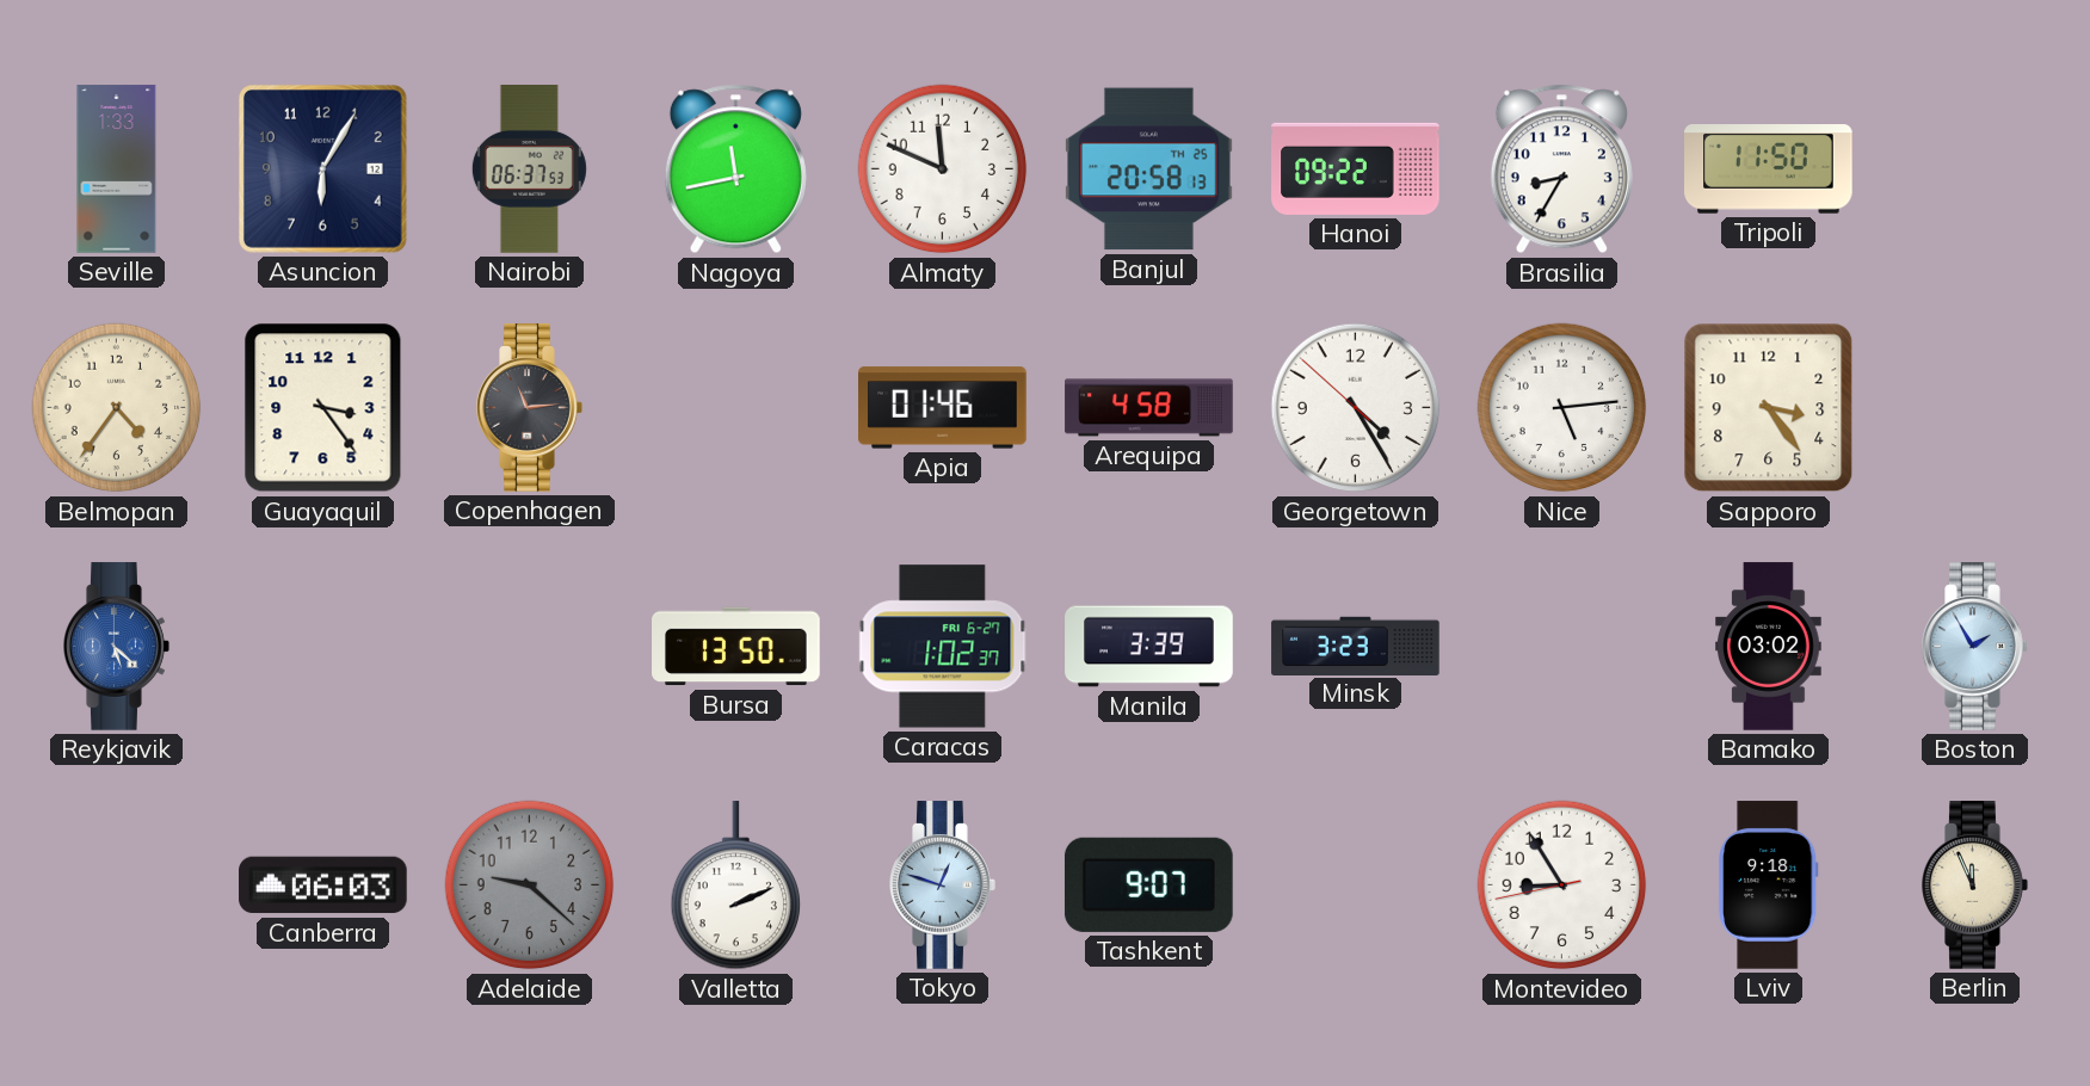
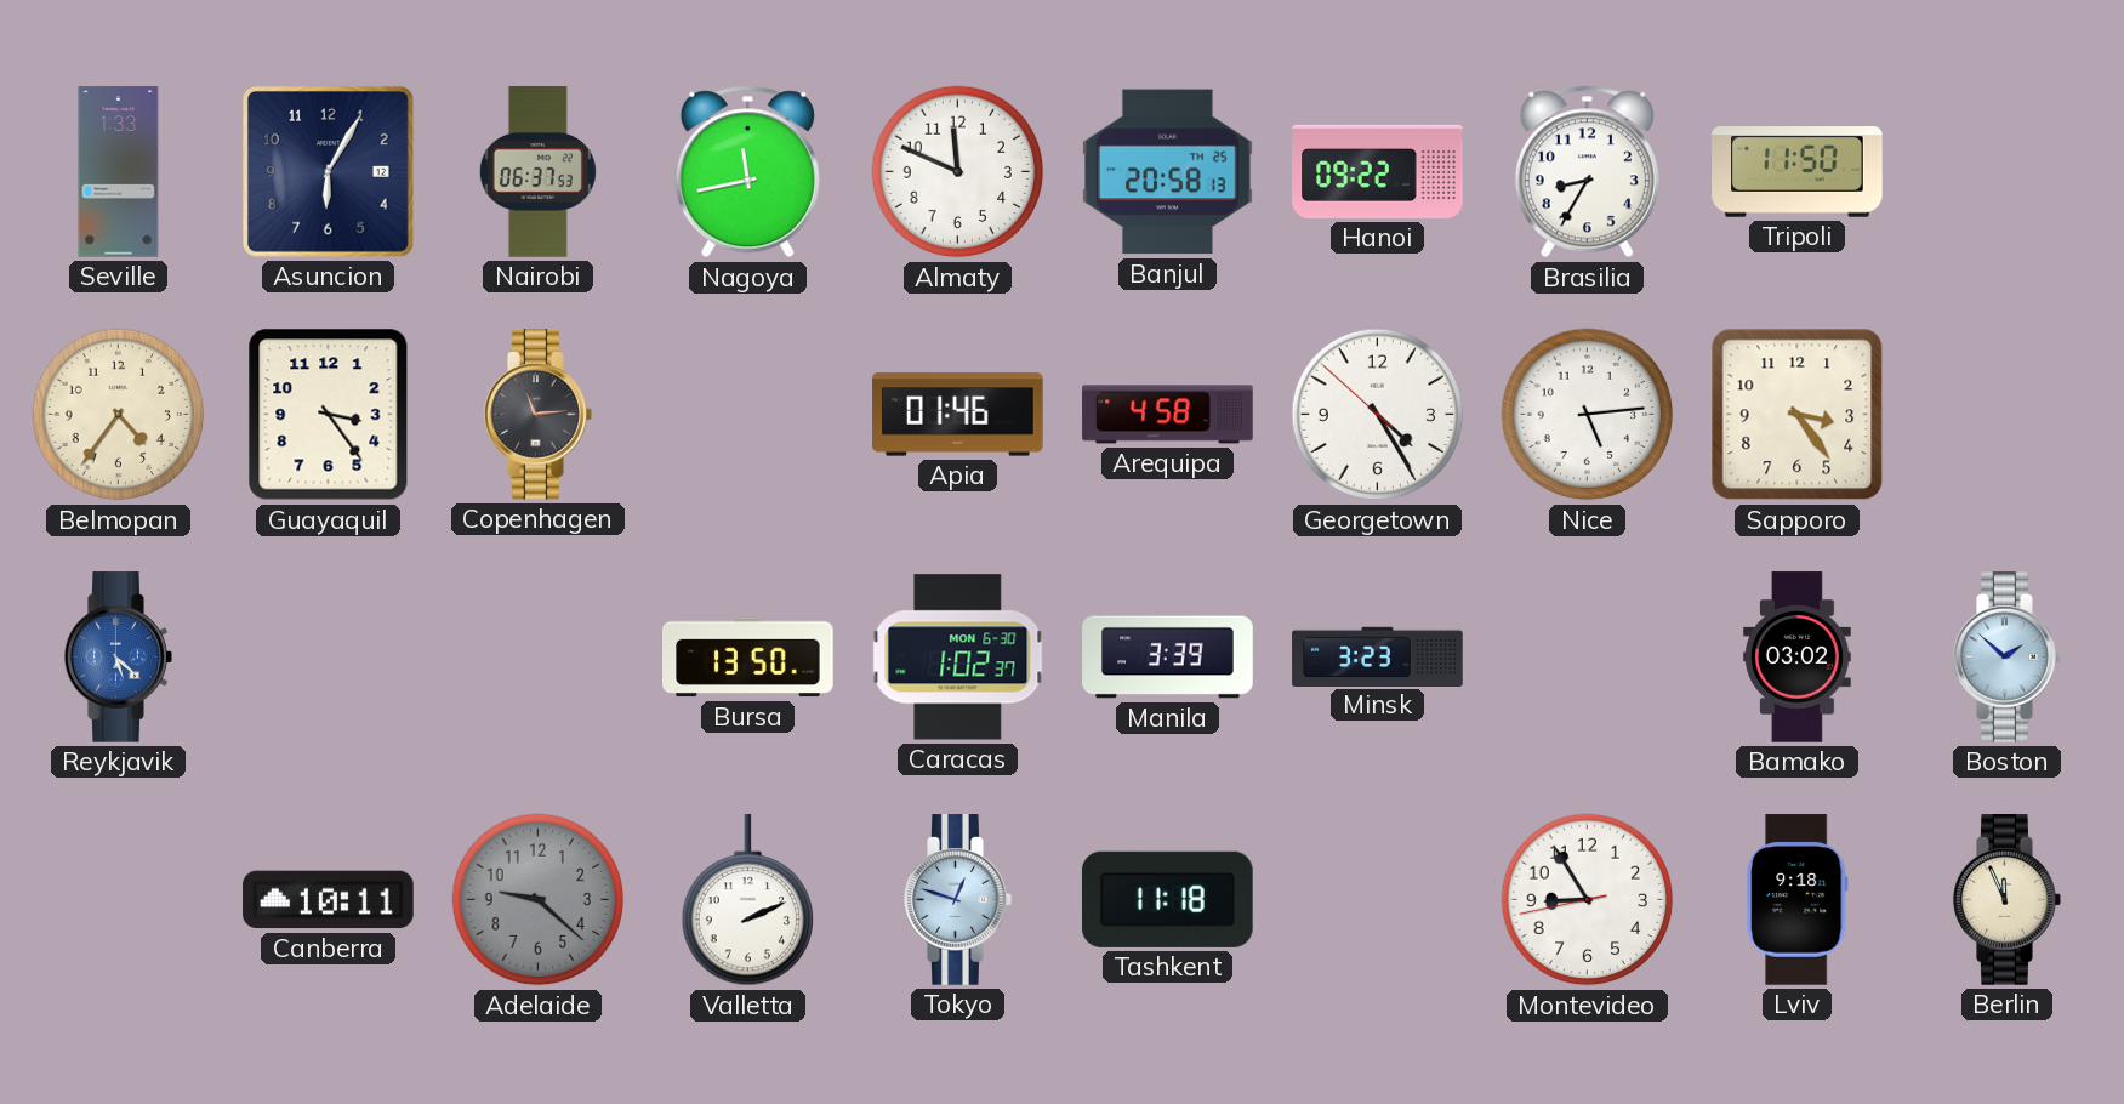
Caracas date: FRI 6-27 -> MON 6-30 (958, 658)
Boston: 1:55 -> 1:52 (2008, 658)
Canberra: 06:03 -> 10:11 (329, 900)
Tashkent: 9:07 -> 11:18 (1167, 899)
